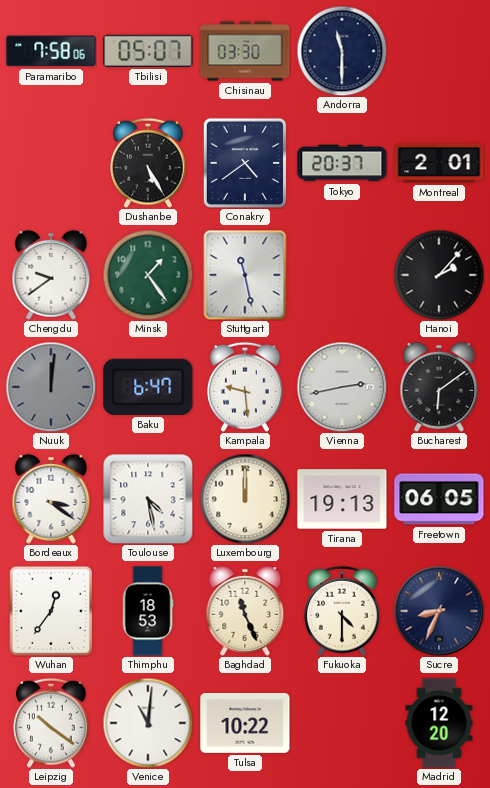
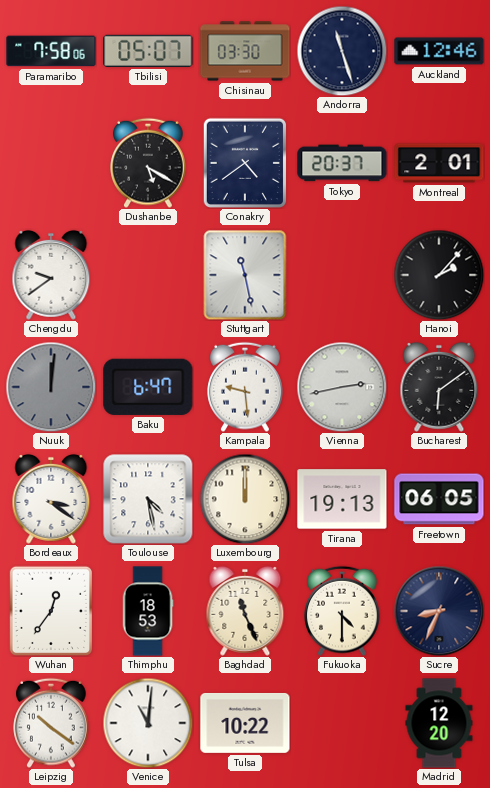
Andorra: 11:30 -> 11:27 (342, 51)
Auckland: none -> 12:46 (439, 51)
Dushanbe: 5:25 -> 5:20 (148, 163)
Minsk: 1:24 -> none (148, 275)
